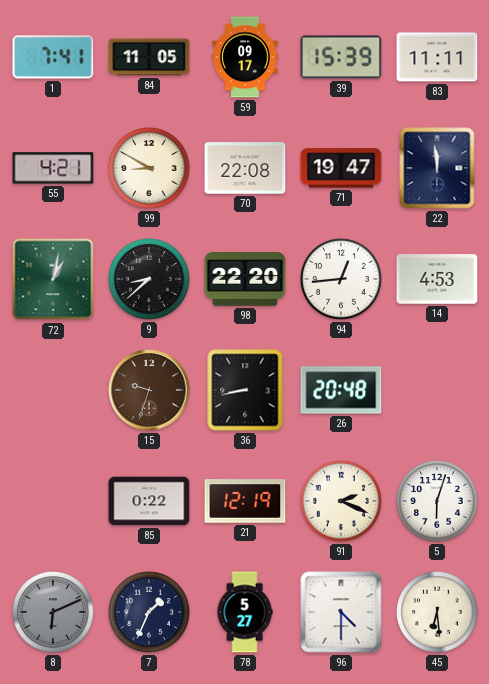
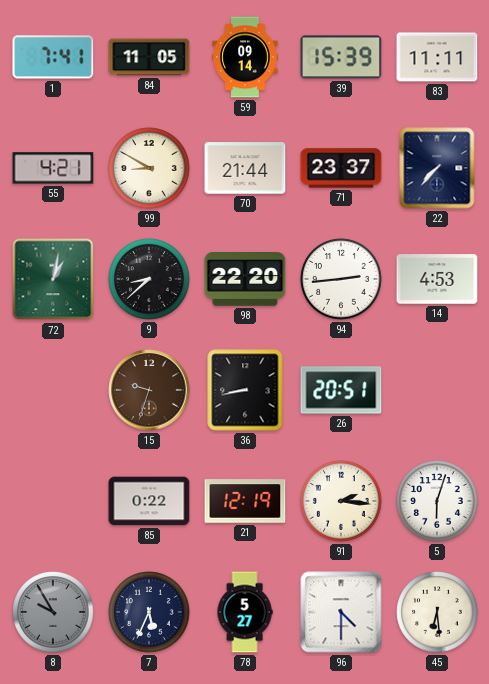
59: 09:17 -> 09:14 (245, 57)
70: 22:08 -> 21:44 (245, 168)
71: 19:47 -> 23:37 (341, 168)
22: 11:59 -> 7:37 (437, 168)
94: 12:44 -> 2:44 (341, 279)
26: 20:48 -> 20:51 (341, 390)
91: 2:19 -> 2:16 (341, 501)
8: 6:11 -> 9:55 (53, 612)
7: 1:34 -> 5:34 (149, 612)
